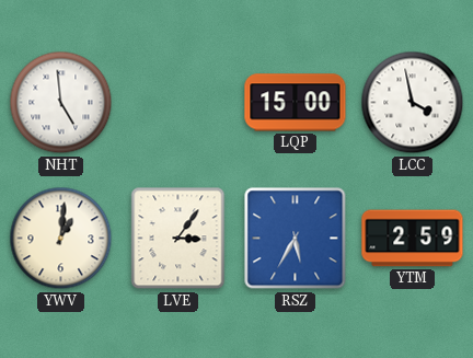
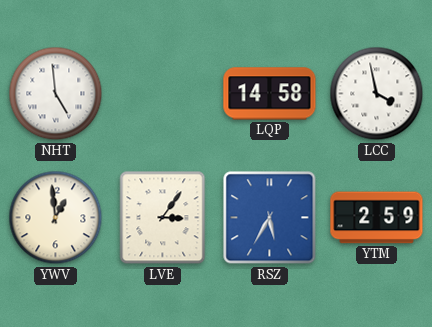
LQP: 15:00 -> 14:58 (270, 94)
YWV: 1:01 -> 12:59 (56, 218)
